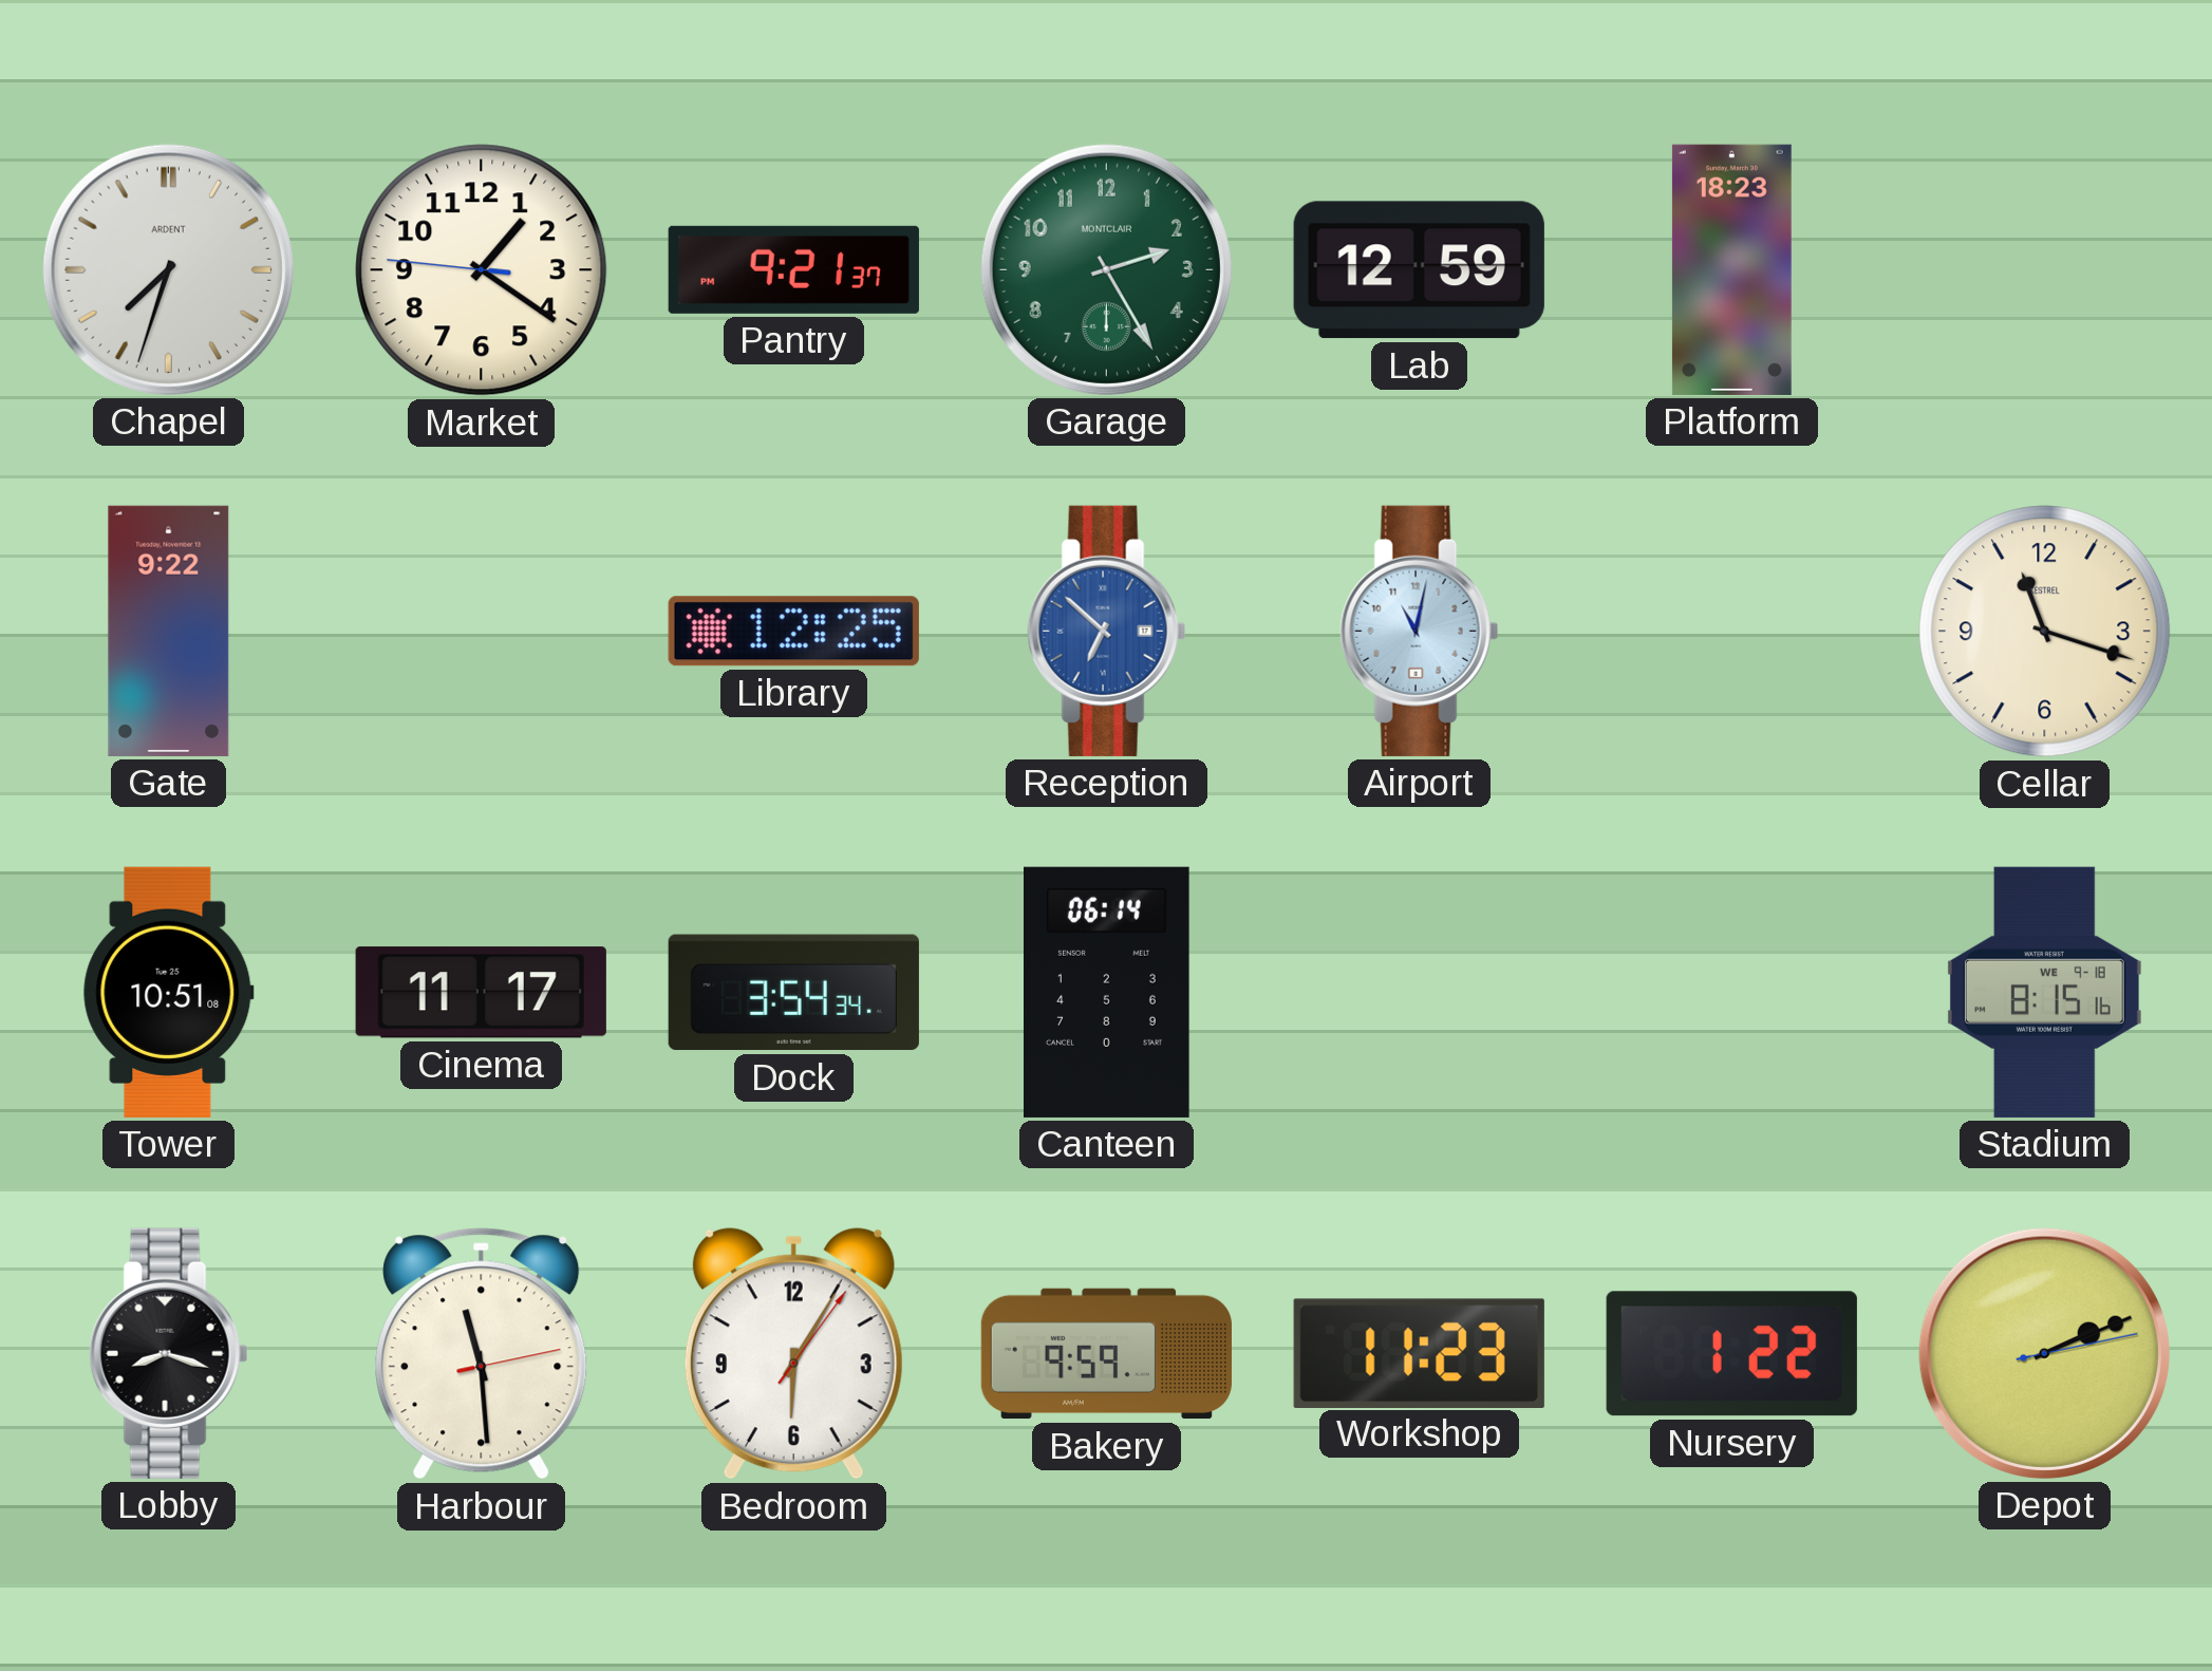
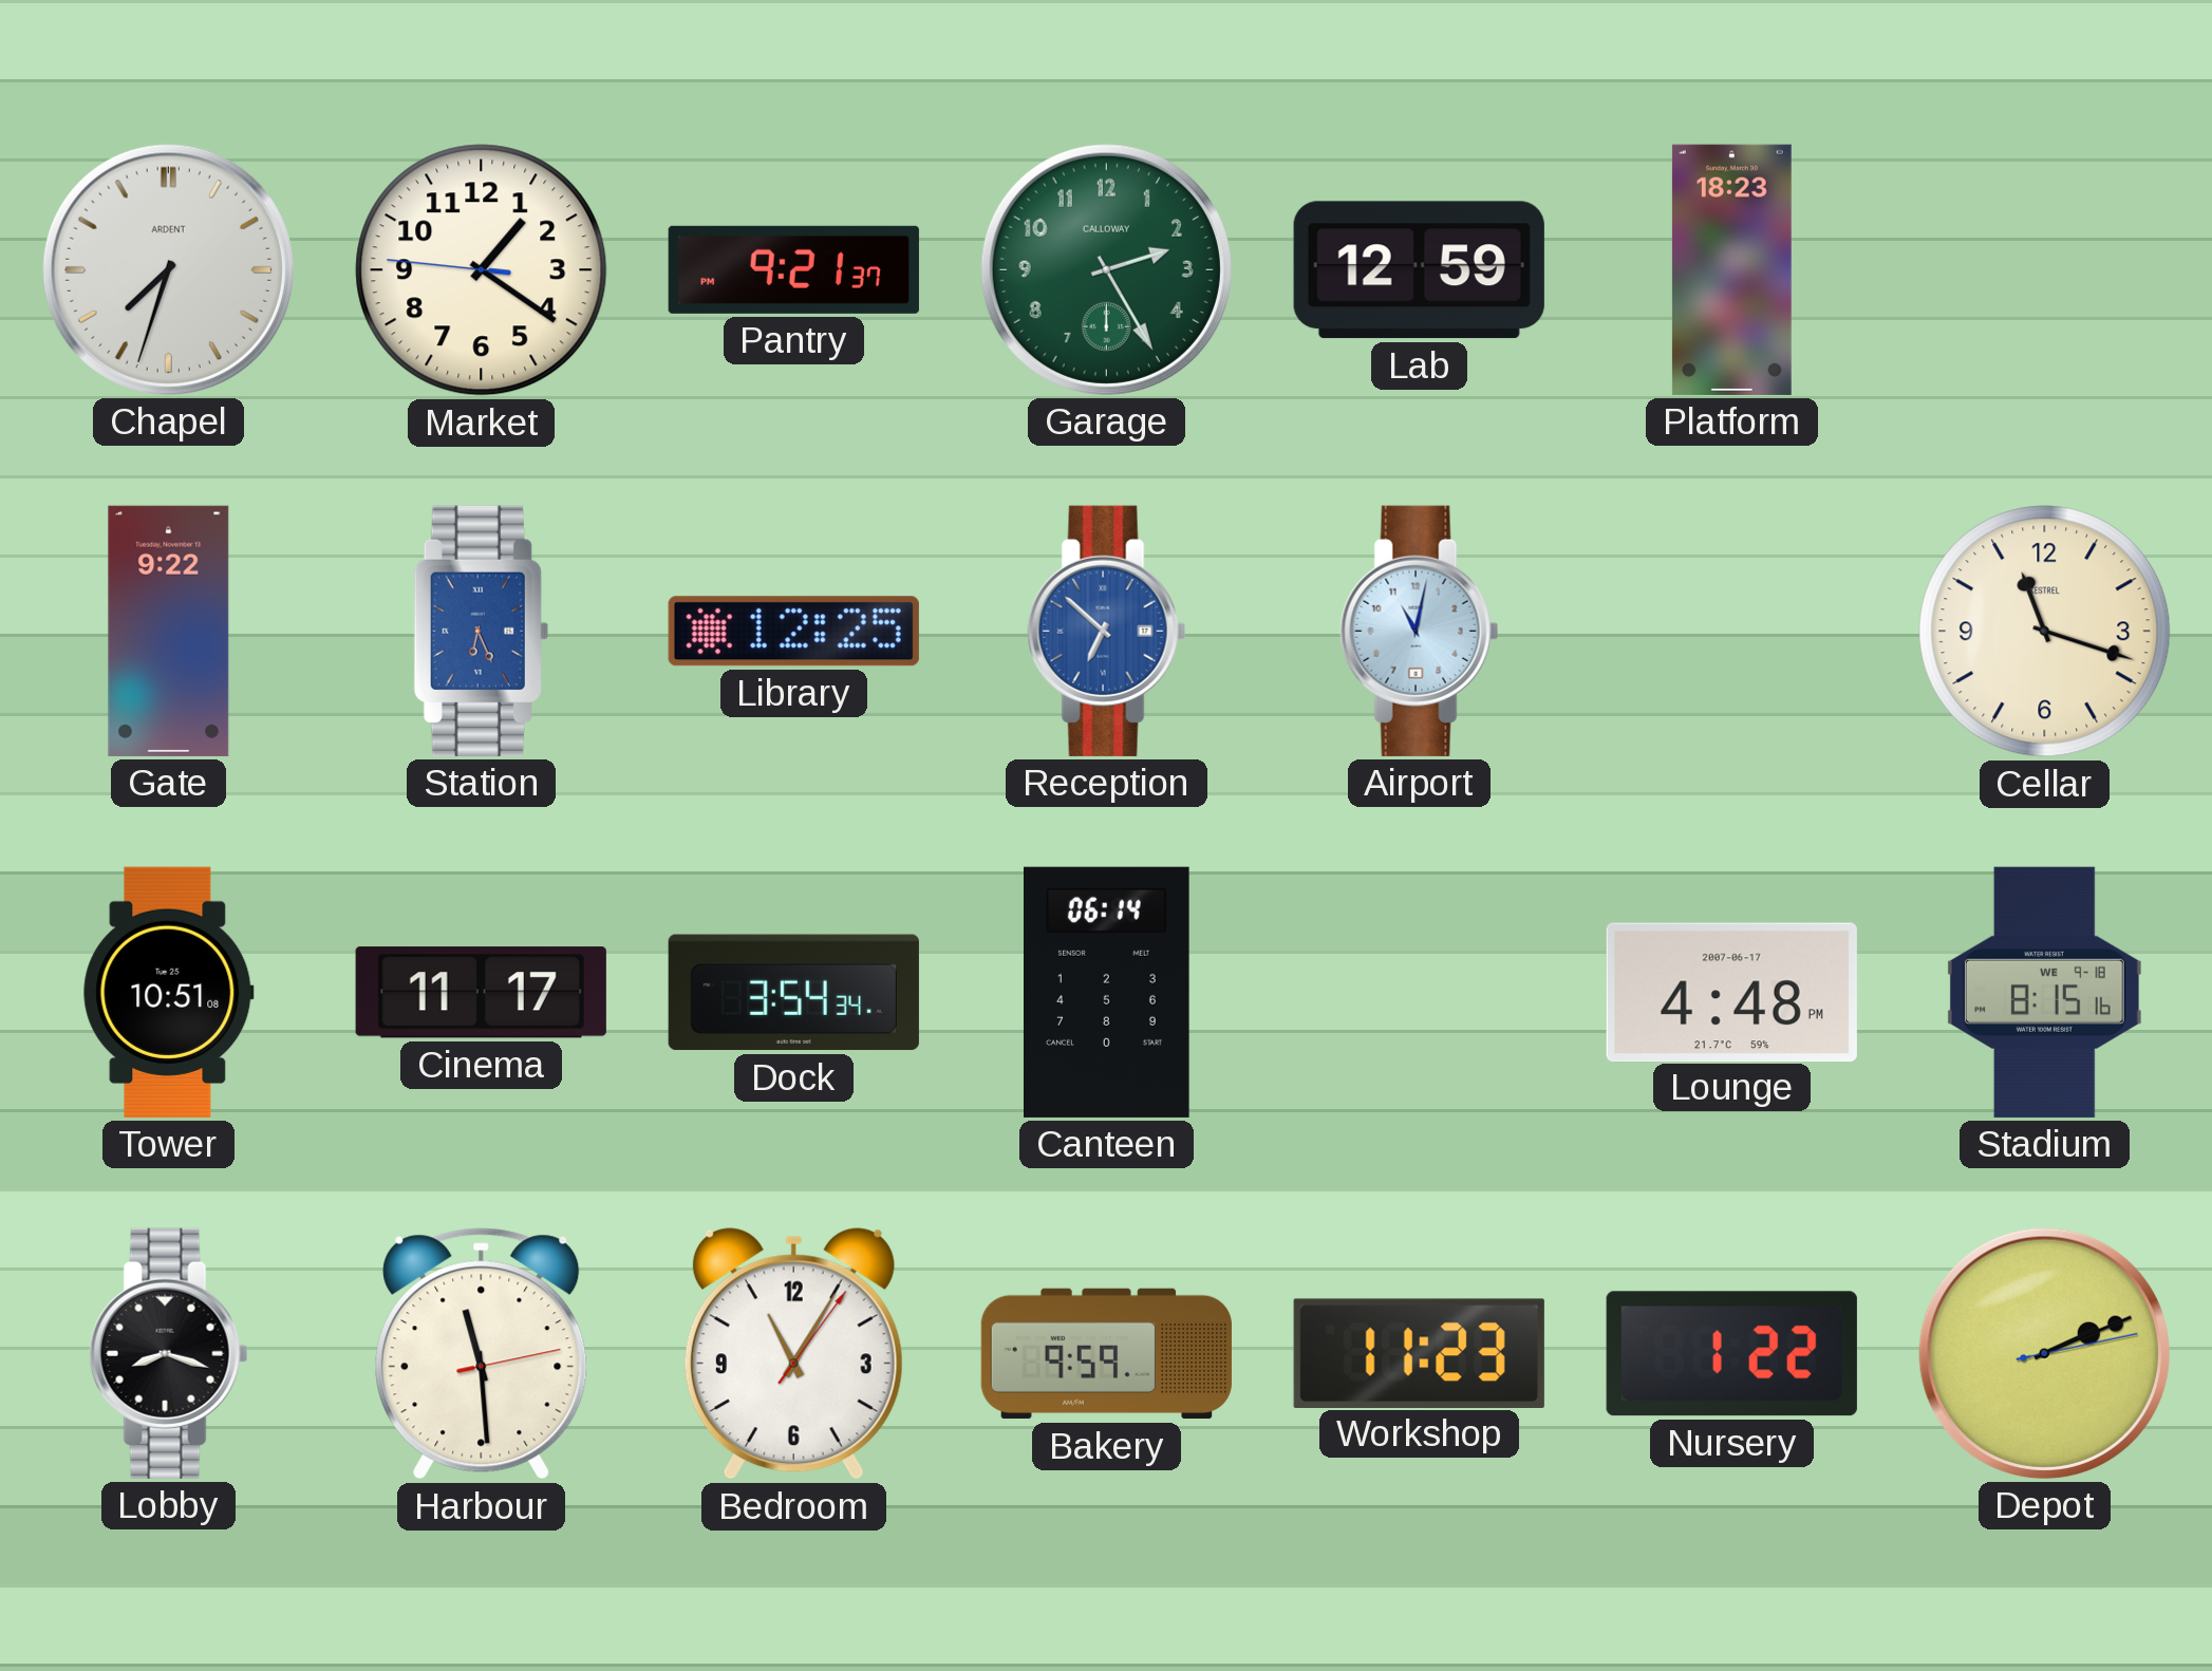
Garage brand: MONTCLAIR -> CALLOWAY (1106, 269)
Station: none -> 6:26 (481, 631)
Lounge: none -> 4:48 (1731, 992)
Bedroom: 6:05 -> 11:05 (793, 1354)
